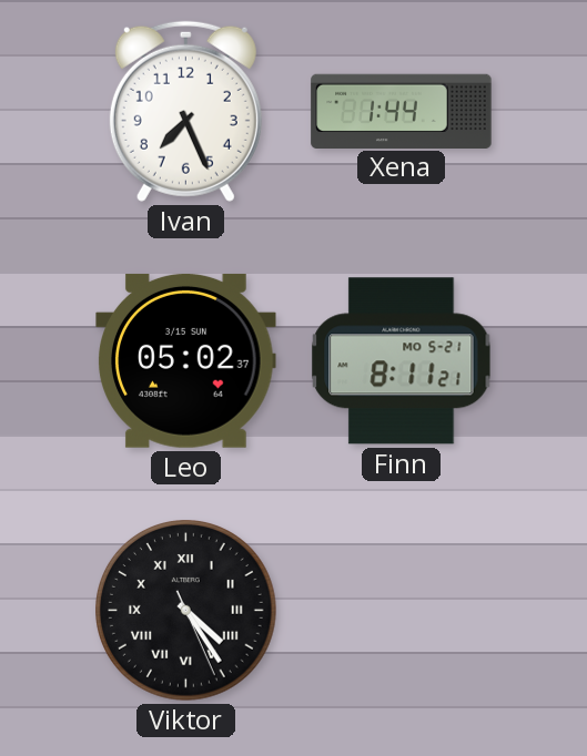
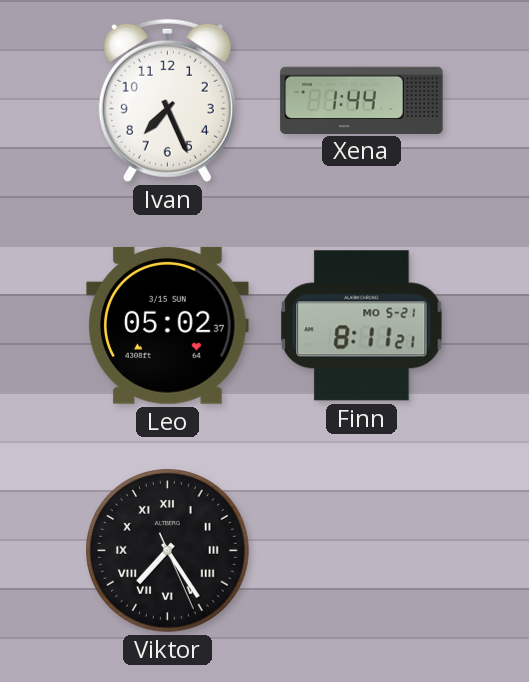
Viktor: 4:24 -> 7:24 (168, 551)
